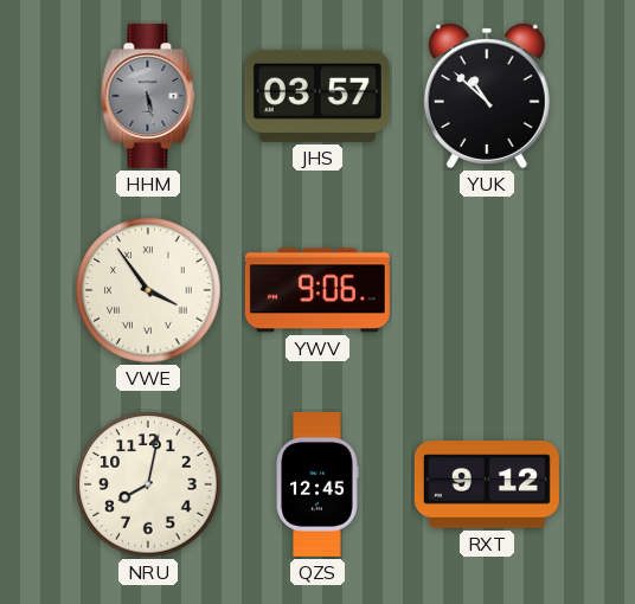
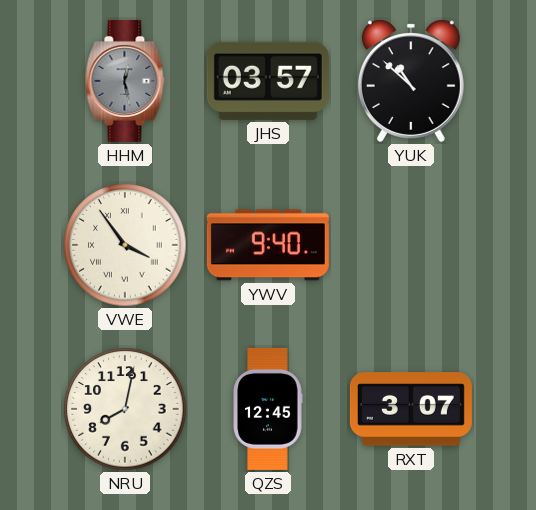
HHM: 5:28 -> 12:28 (125, 81)
YWV: 9:06 -> 9:40 (268, 245)
RXT: 9:12 -> 3:07 (411, 409)
